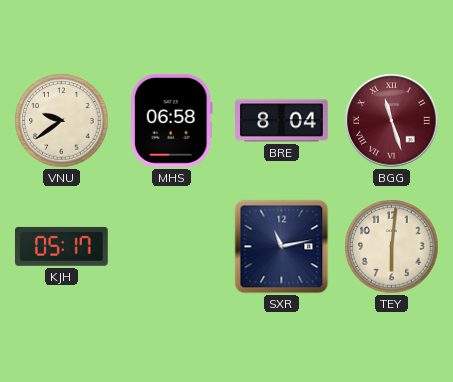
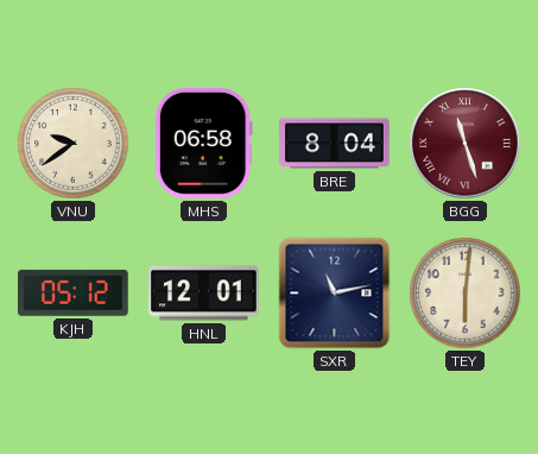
KJH: 05:17 -> 05:12 (72, 292)
HNL: none -> 12:01 (204, 294)
